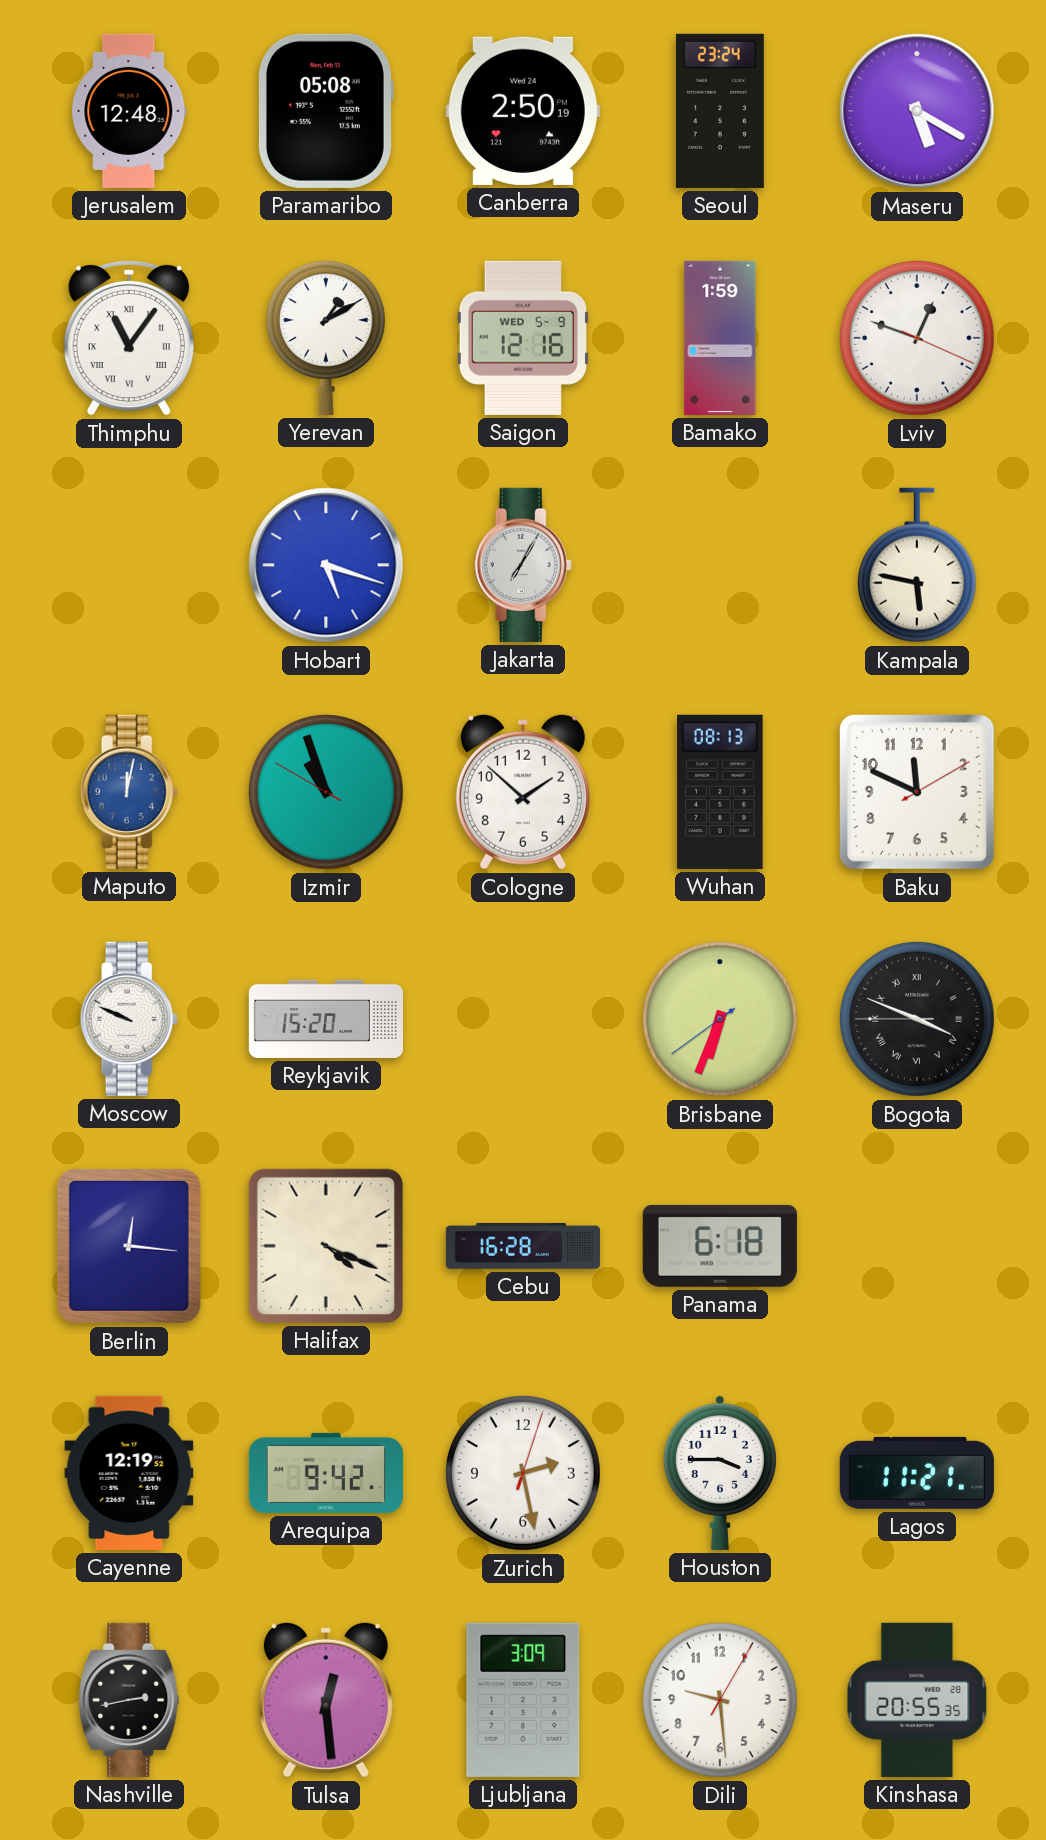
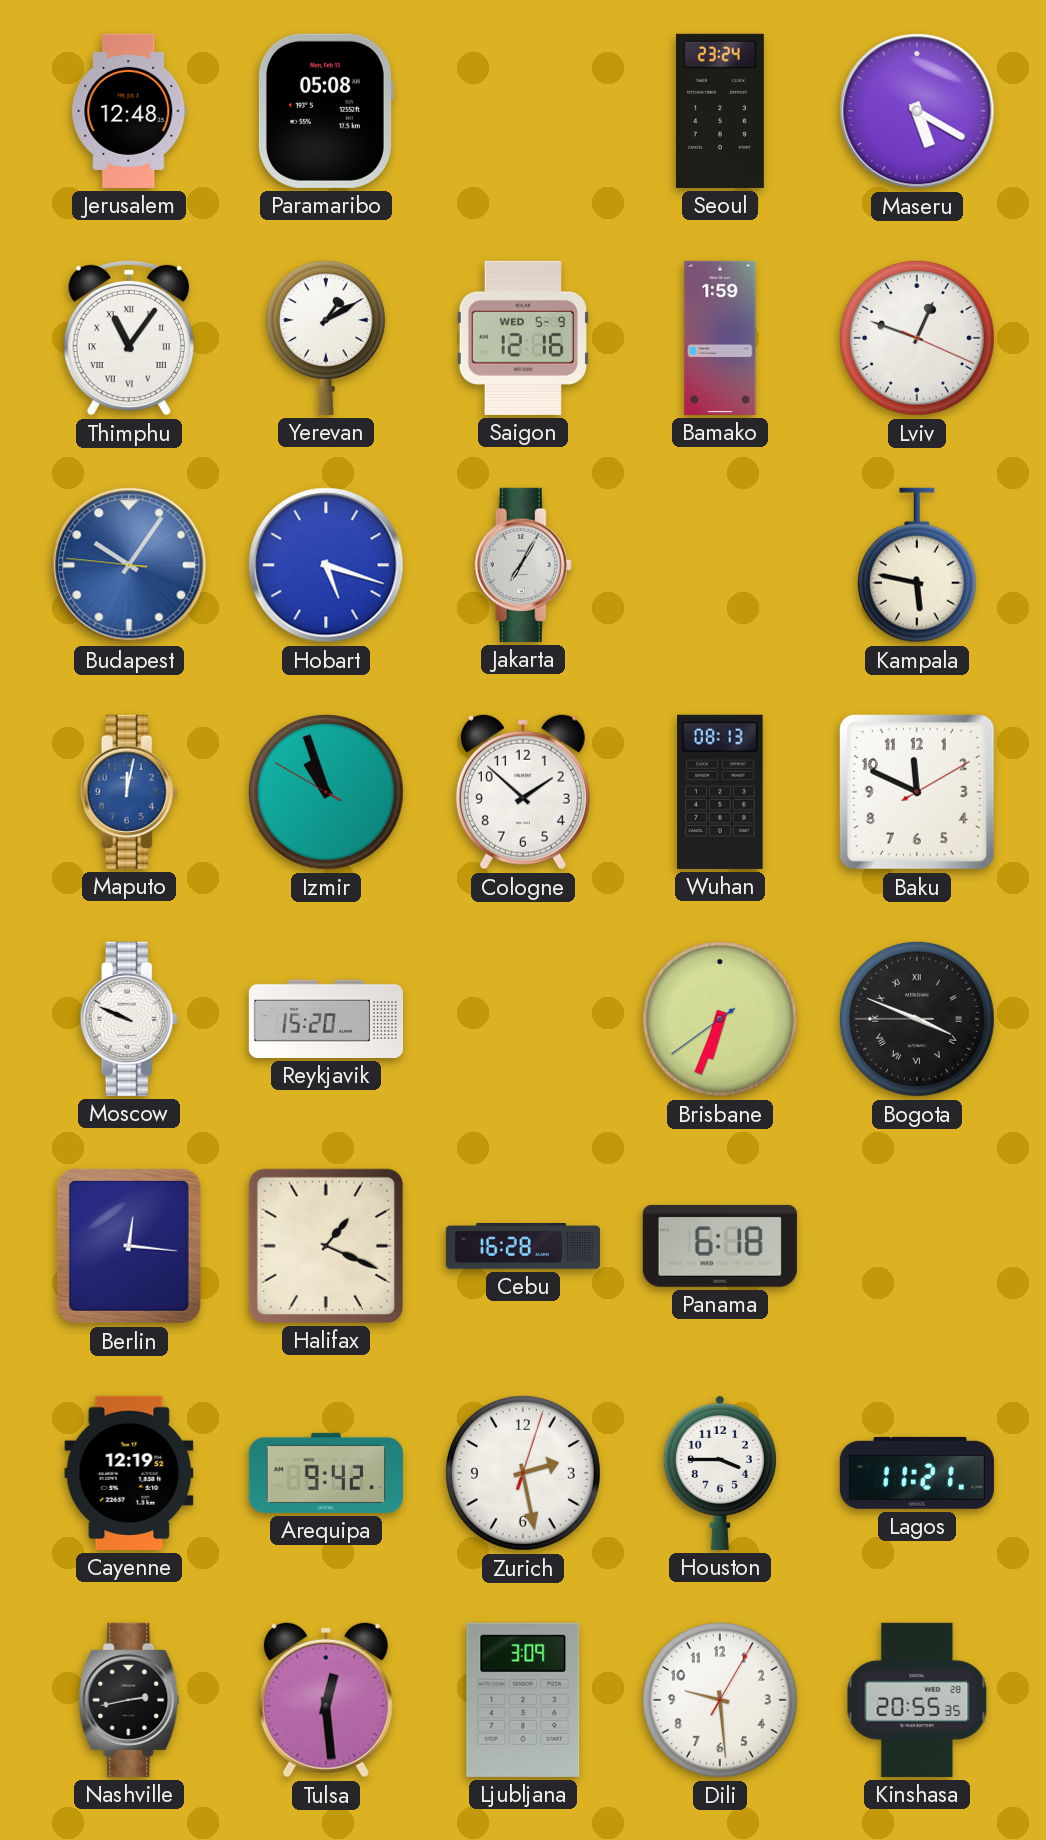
Canberra: 2:50 -> none (523, 111)
Budapest: none -> 10:05 (129, 565)
Halifax: 4:19 -> 1:19 (326, 1246)
